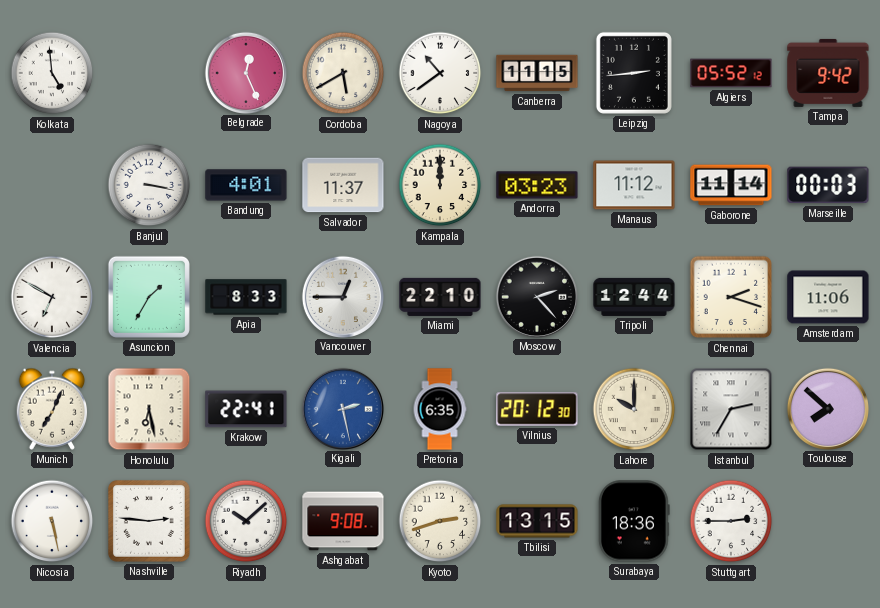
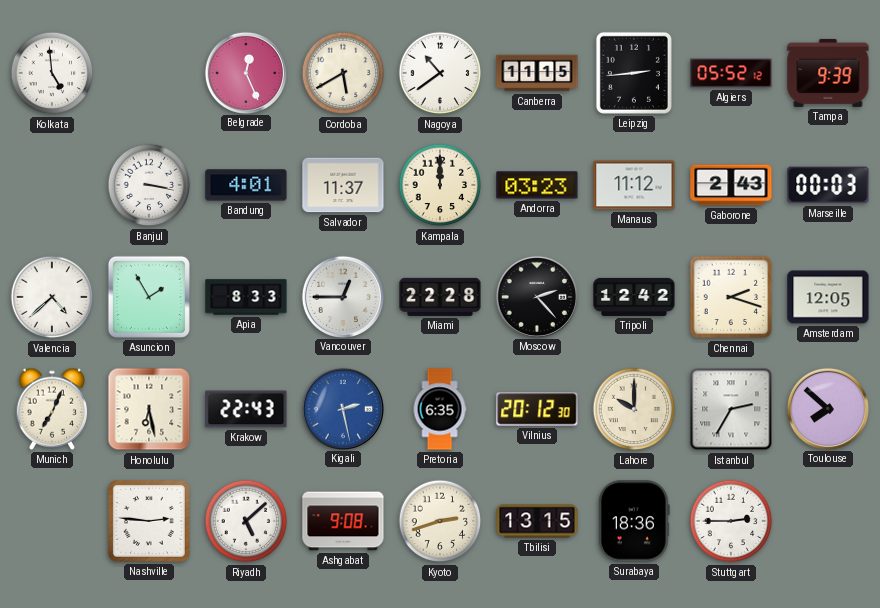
Tampa: 9:42 -> 9:39 (828, 73)
Gaborone: 11:14 -> 2:43 (731, 185)
Valencia: 6:50 -> 4:38 (52, 297)
Asuncion: 1:35 -> 1:55 (149, 297)
Miami: 22:10 -> 22:28 (440, 297)
Tripoli: 12:44 -> 12:42 (634, 297)
Amsterdam: 11:06 -> 12:05 (828, 297)
Krakow: 22:41 -> 22:43 (246, 409)
Nicosia: 5:28 -> none (52, 521)
Riyadh: 10:08 -> 5:08 (246, 521)
